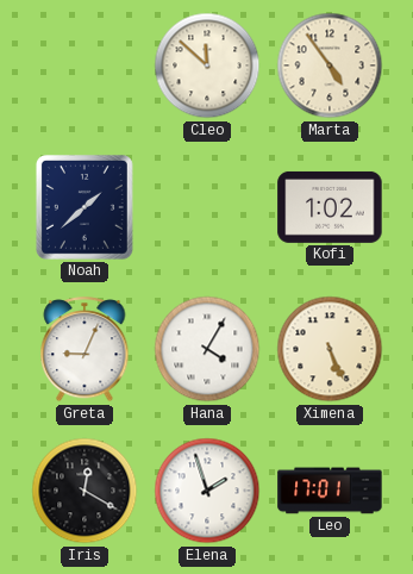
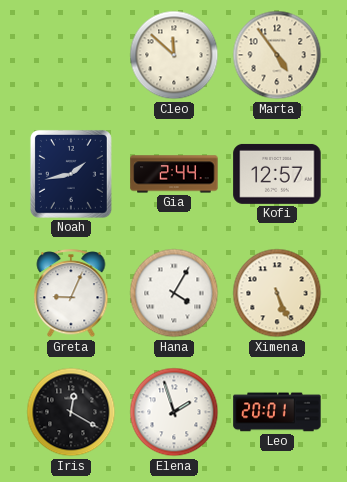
Noah: 1:38 -> 1:43 (71, 174)
Gia: none -> 2:44 (174, 174)
Kofi: 1:02 -> 12:57 (277, 174)
Leo: 17:01 -> 20:01 (277, 412)
